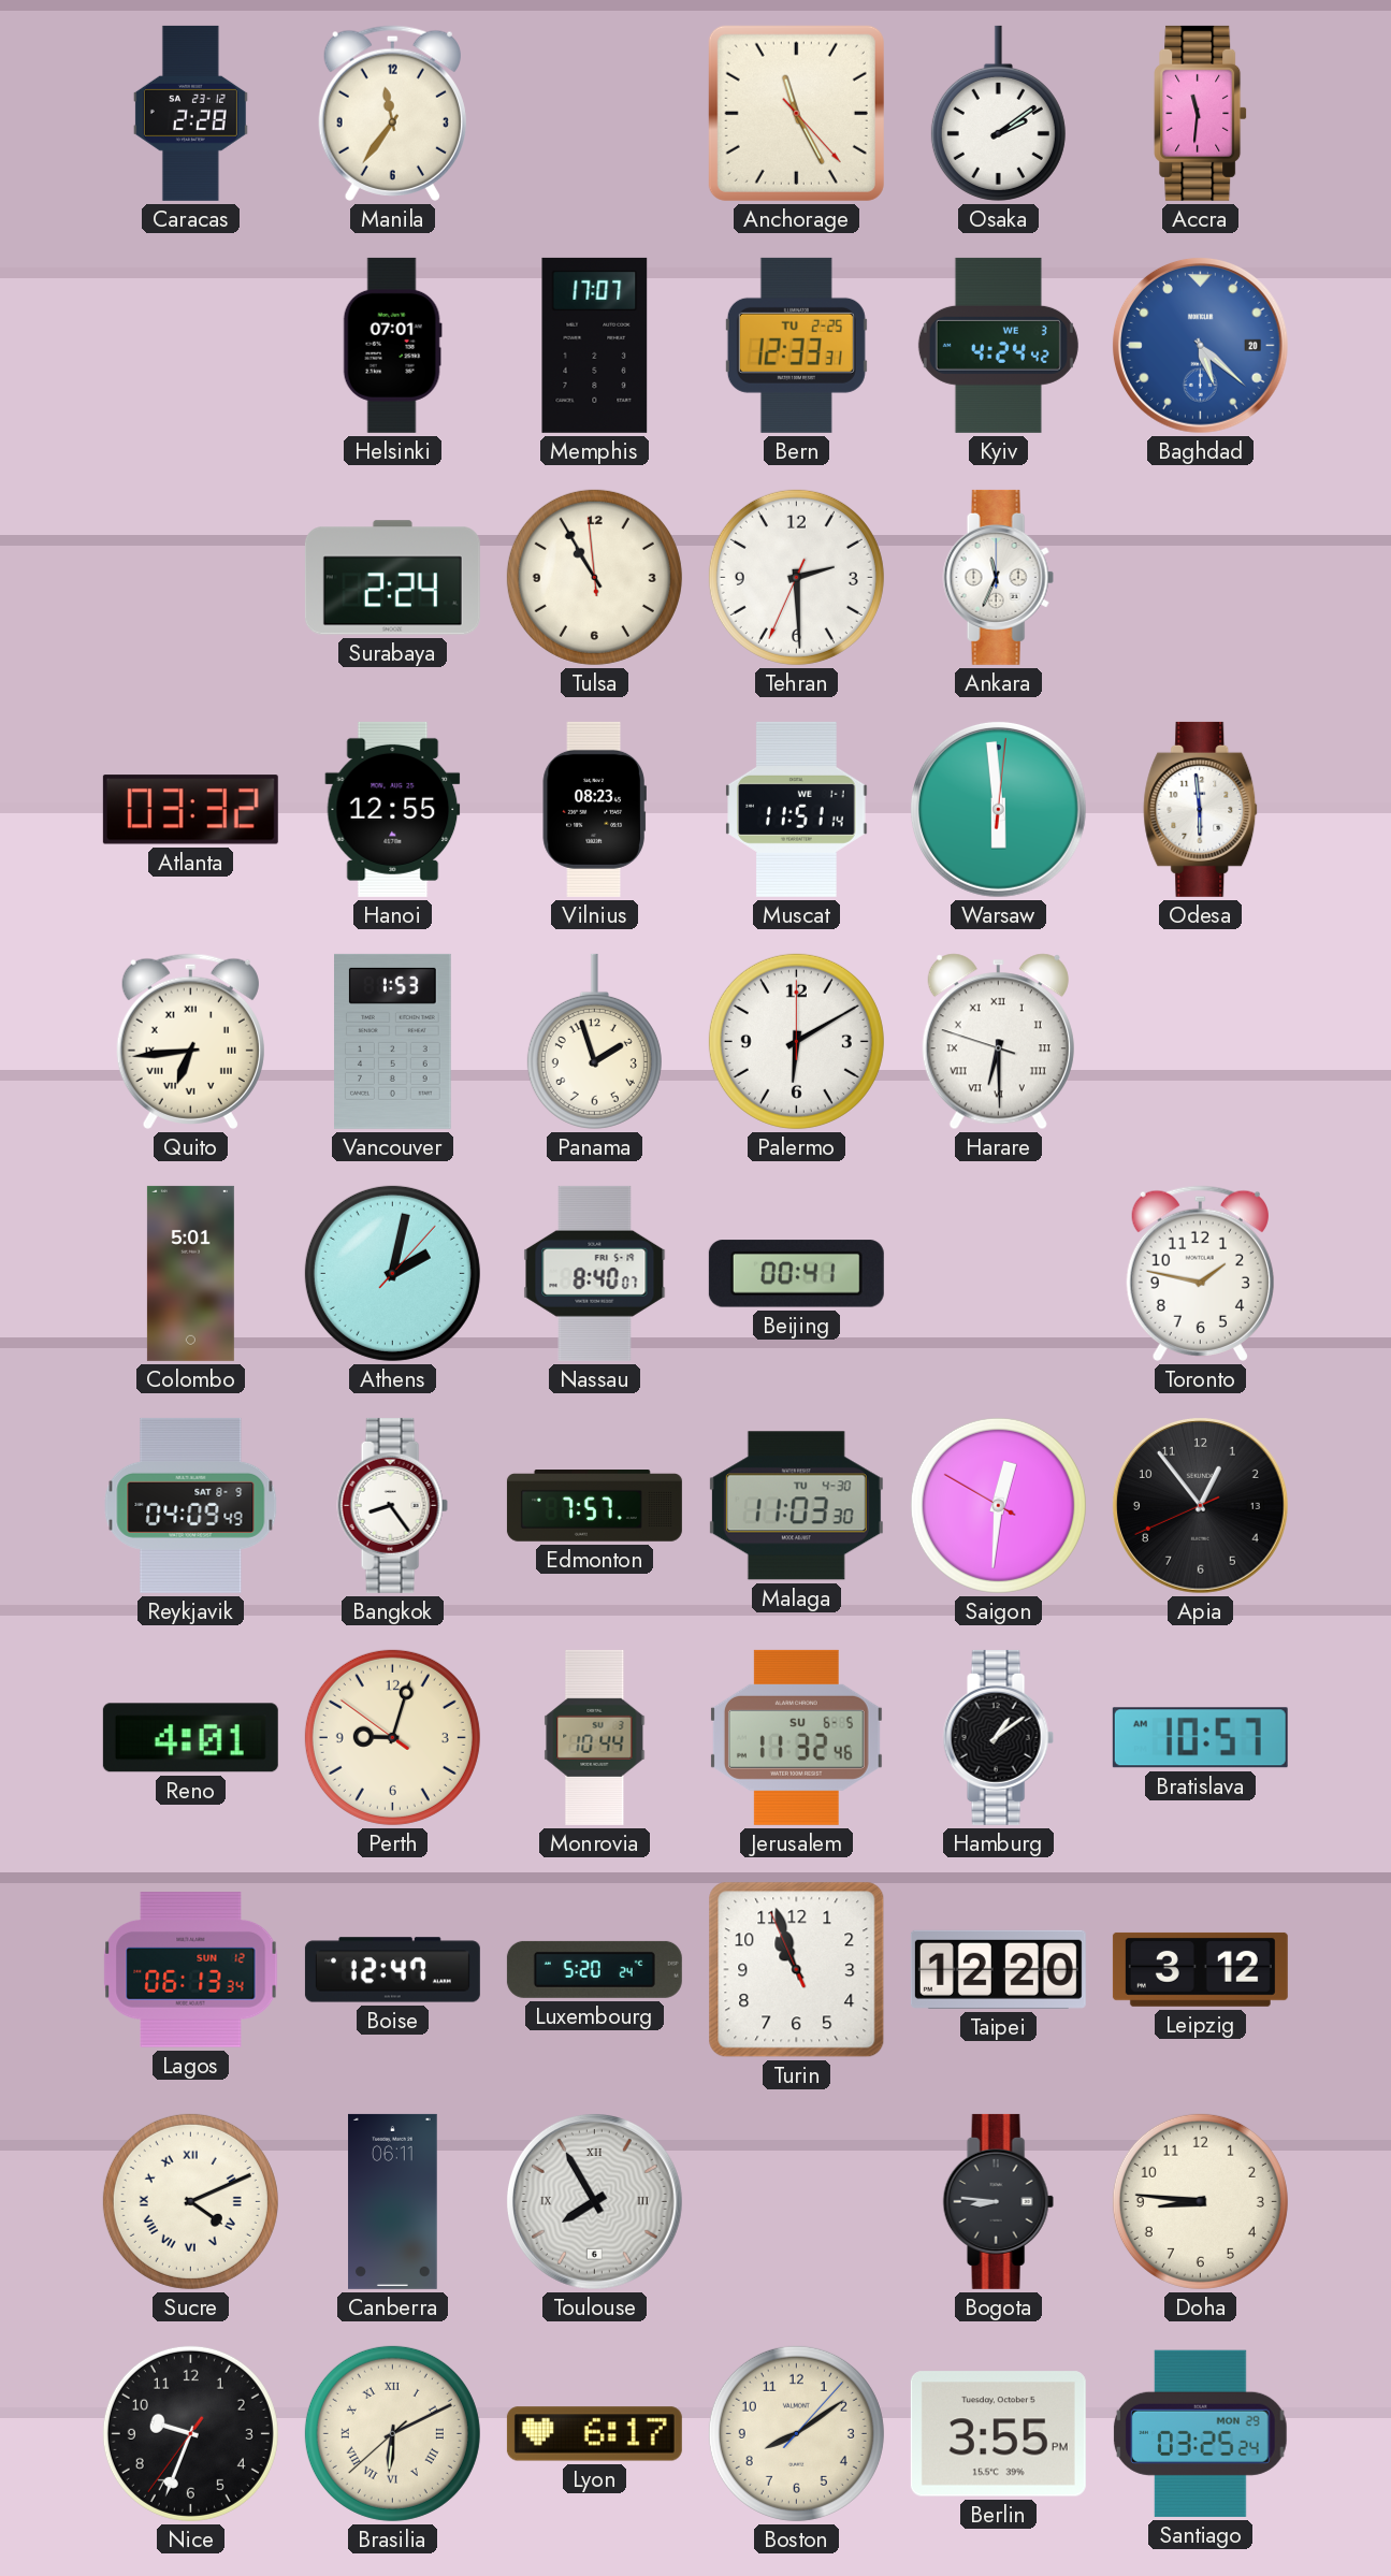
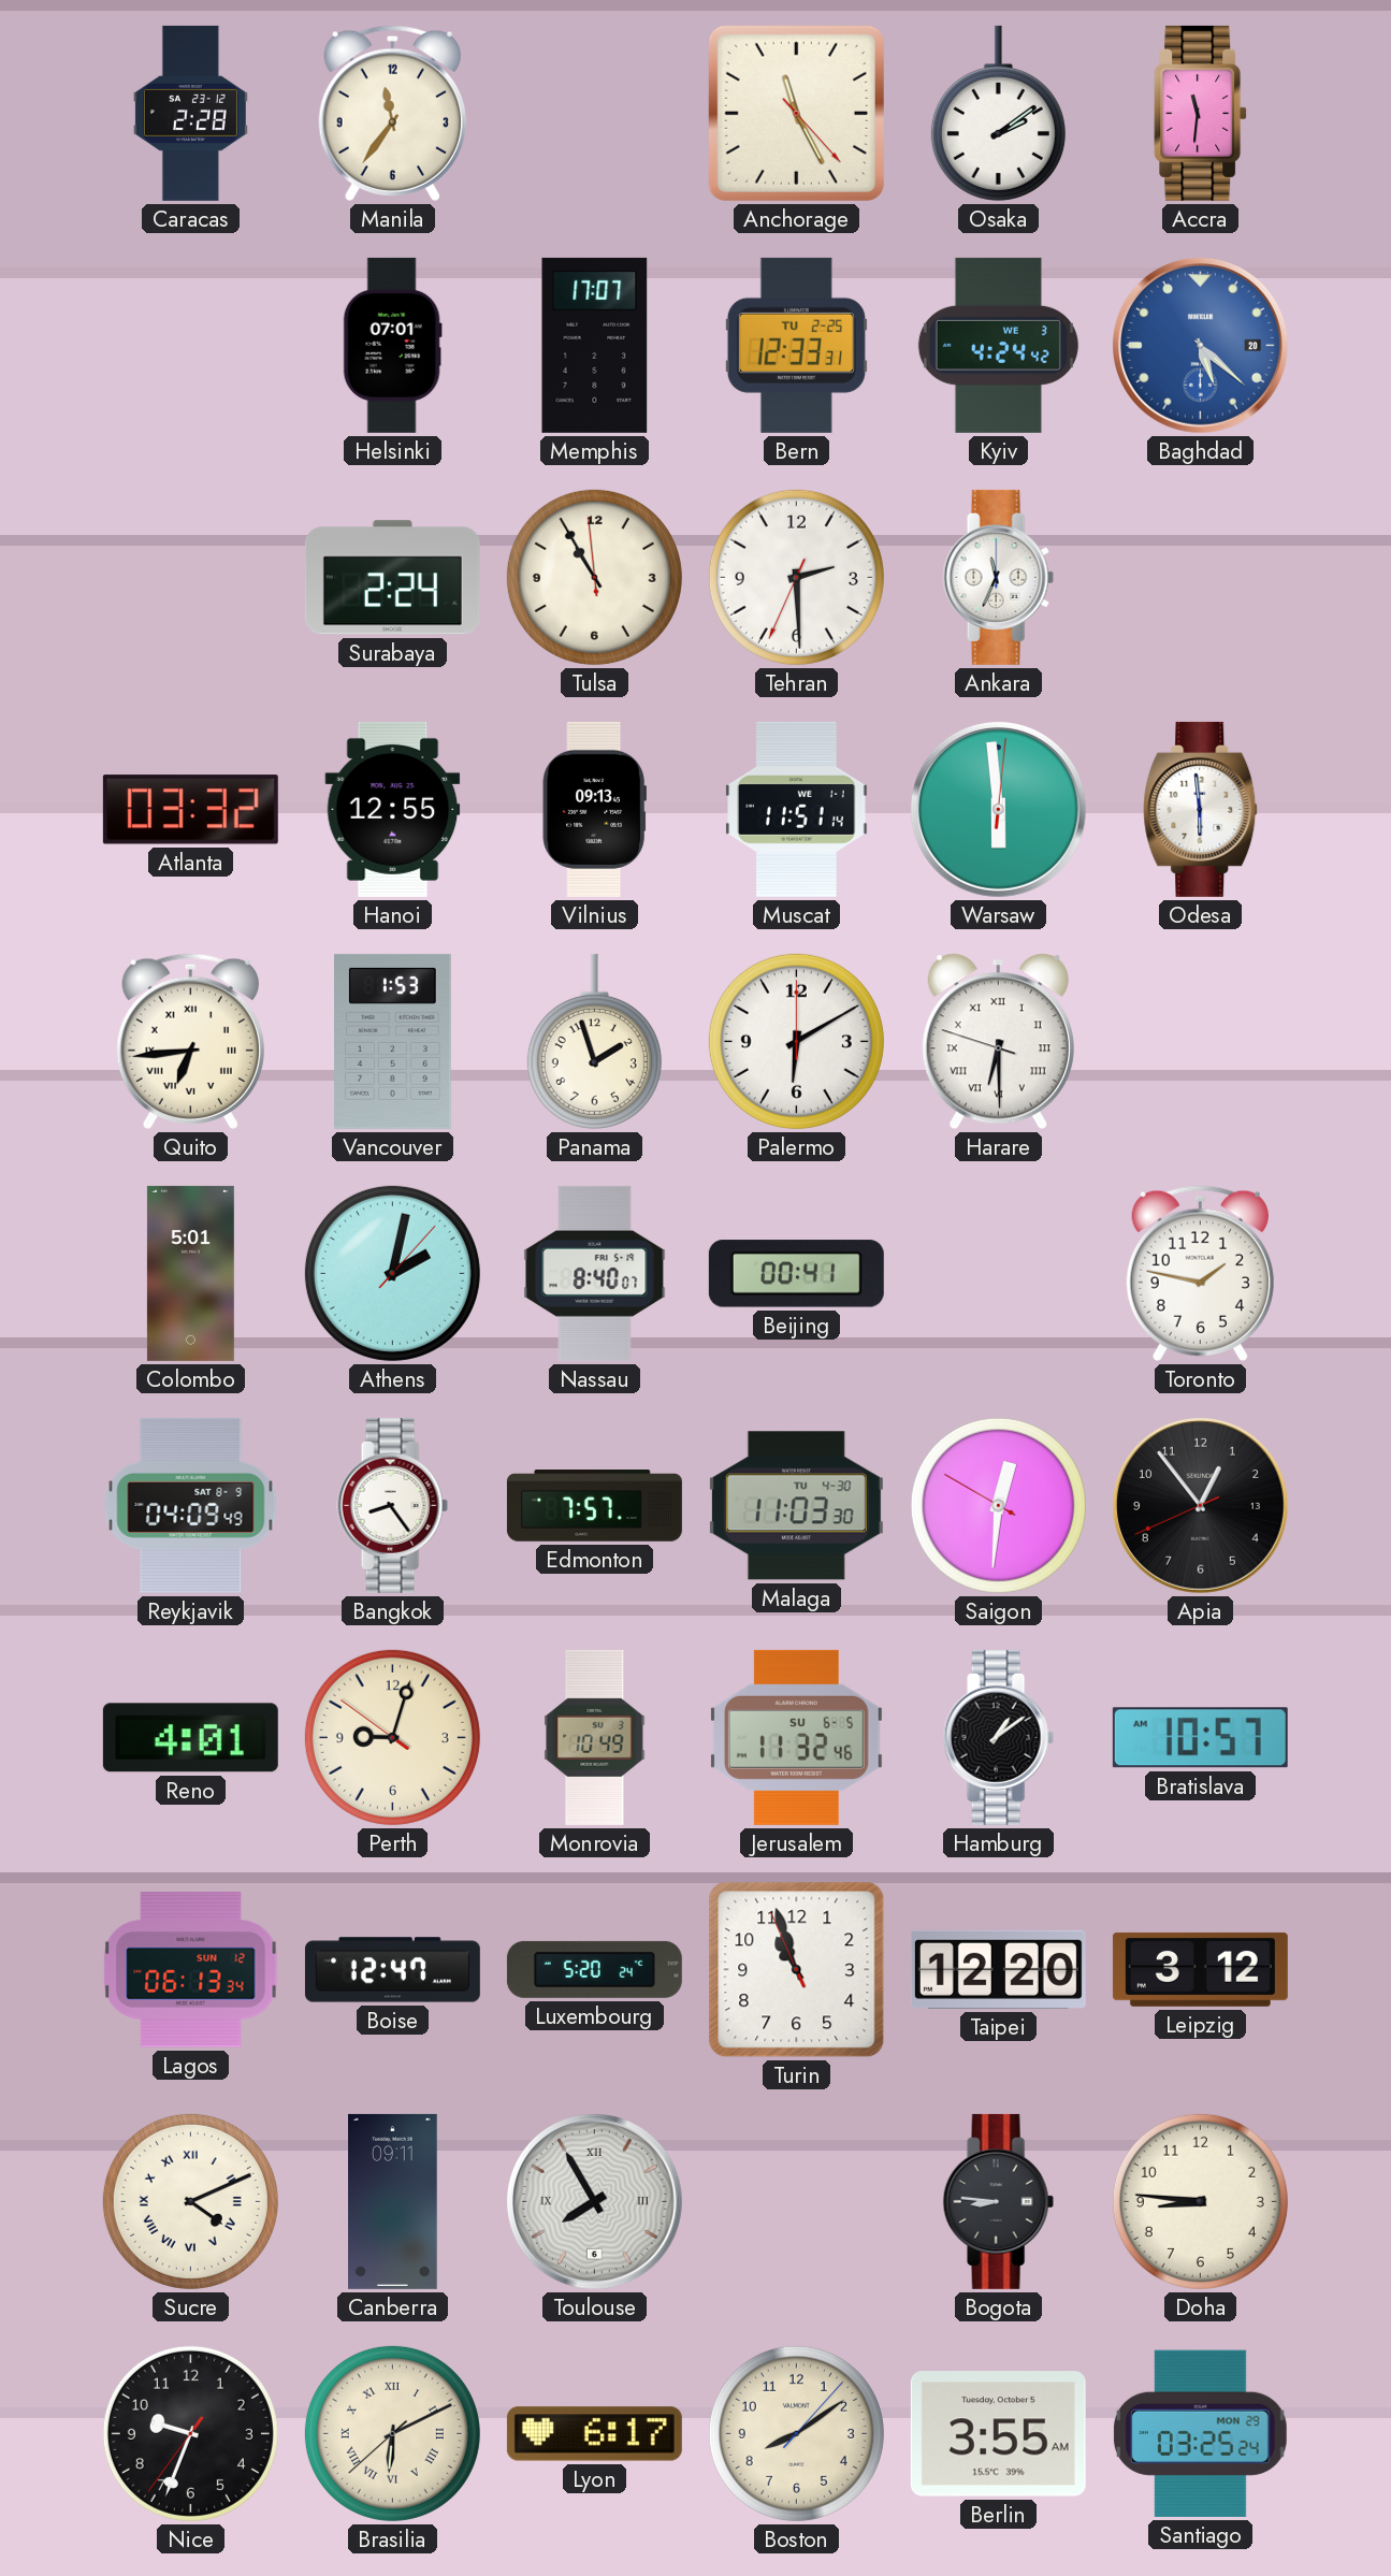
Vilnius: 08:23 -> 09:13 (594, 809)
Monrovia: 10:44 -> 10:49 (595, 1737)
Canberra: 06:11 -> 09:11 (393, 2201)
Berlin: 3:55 PM -> 3:55 AM (998, 2434)
